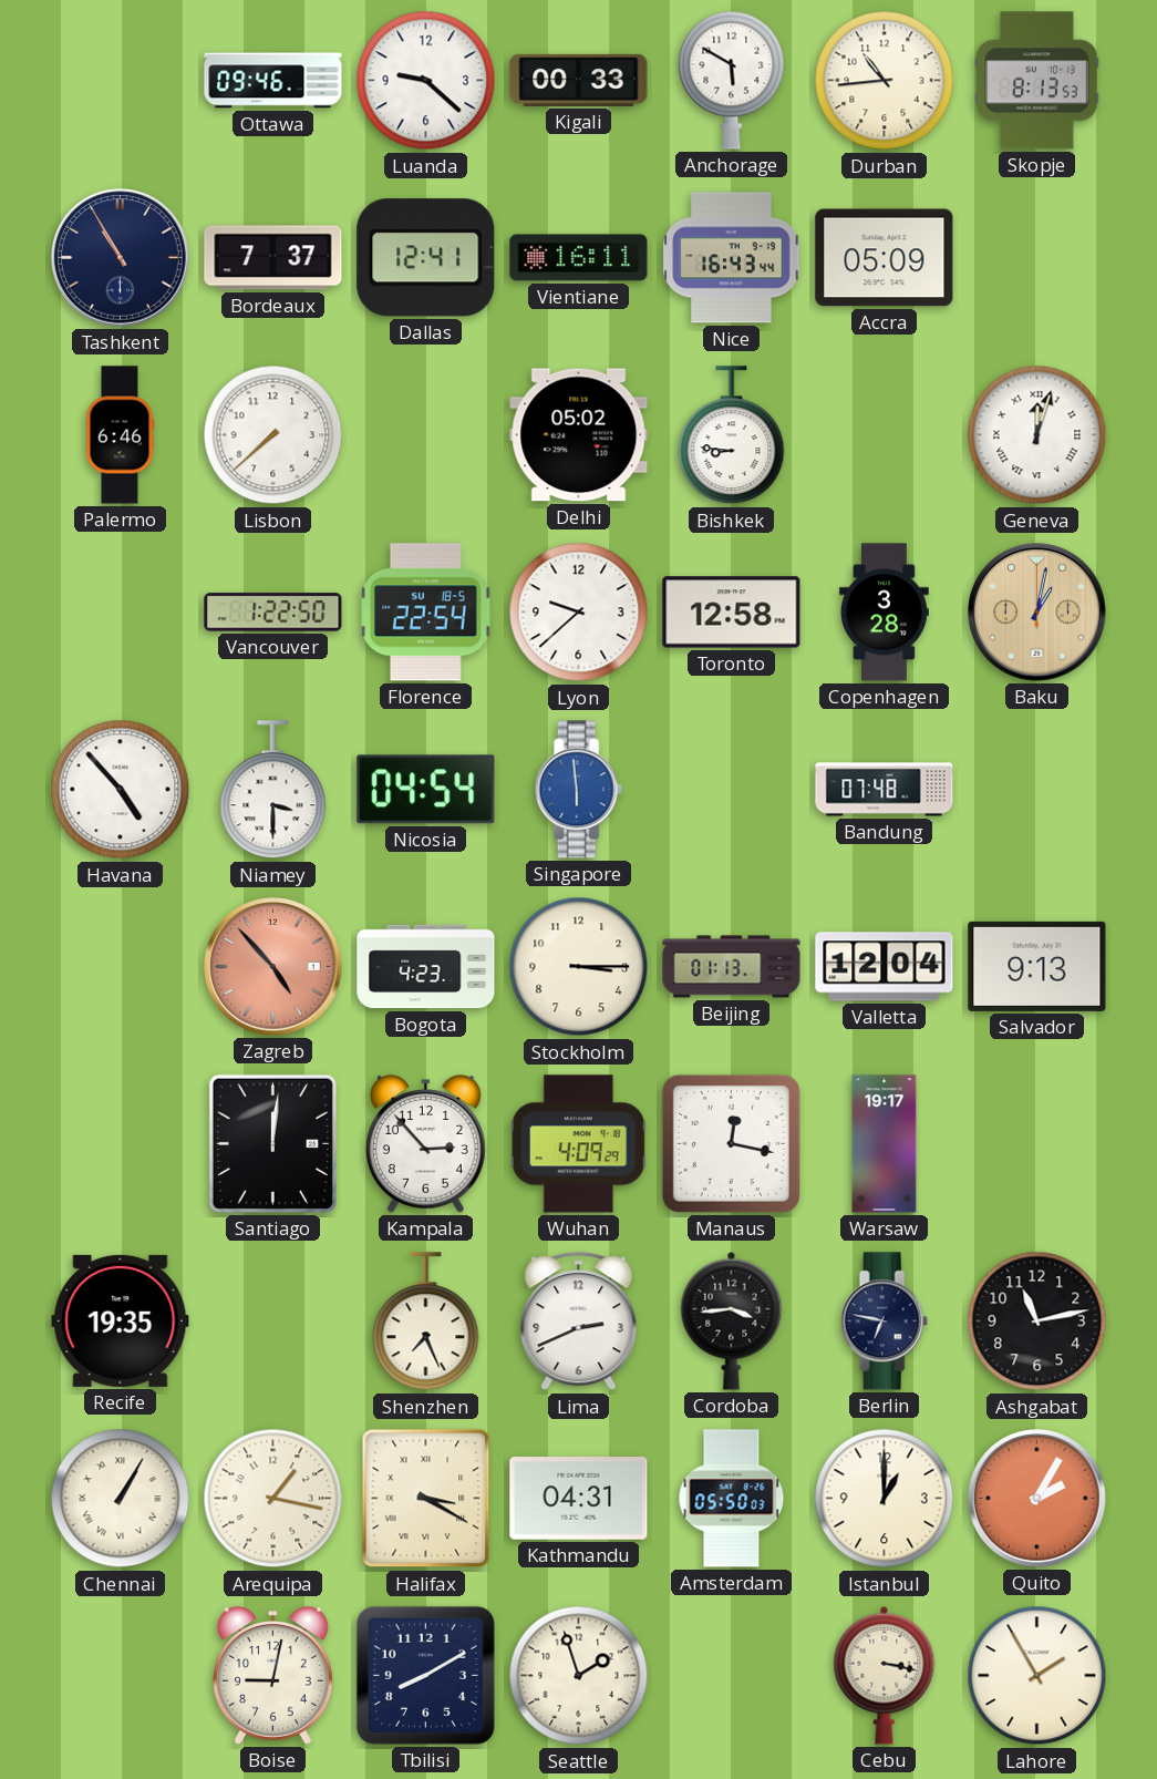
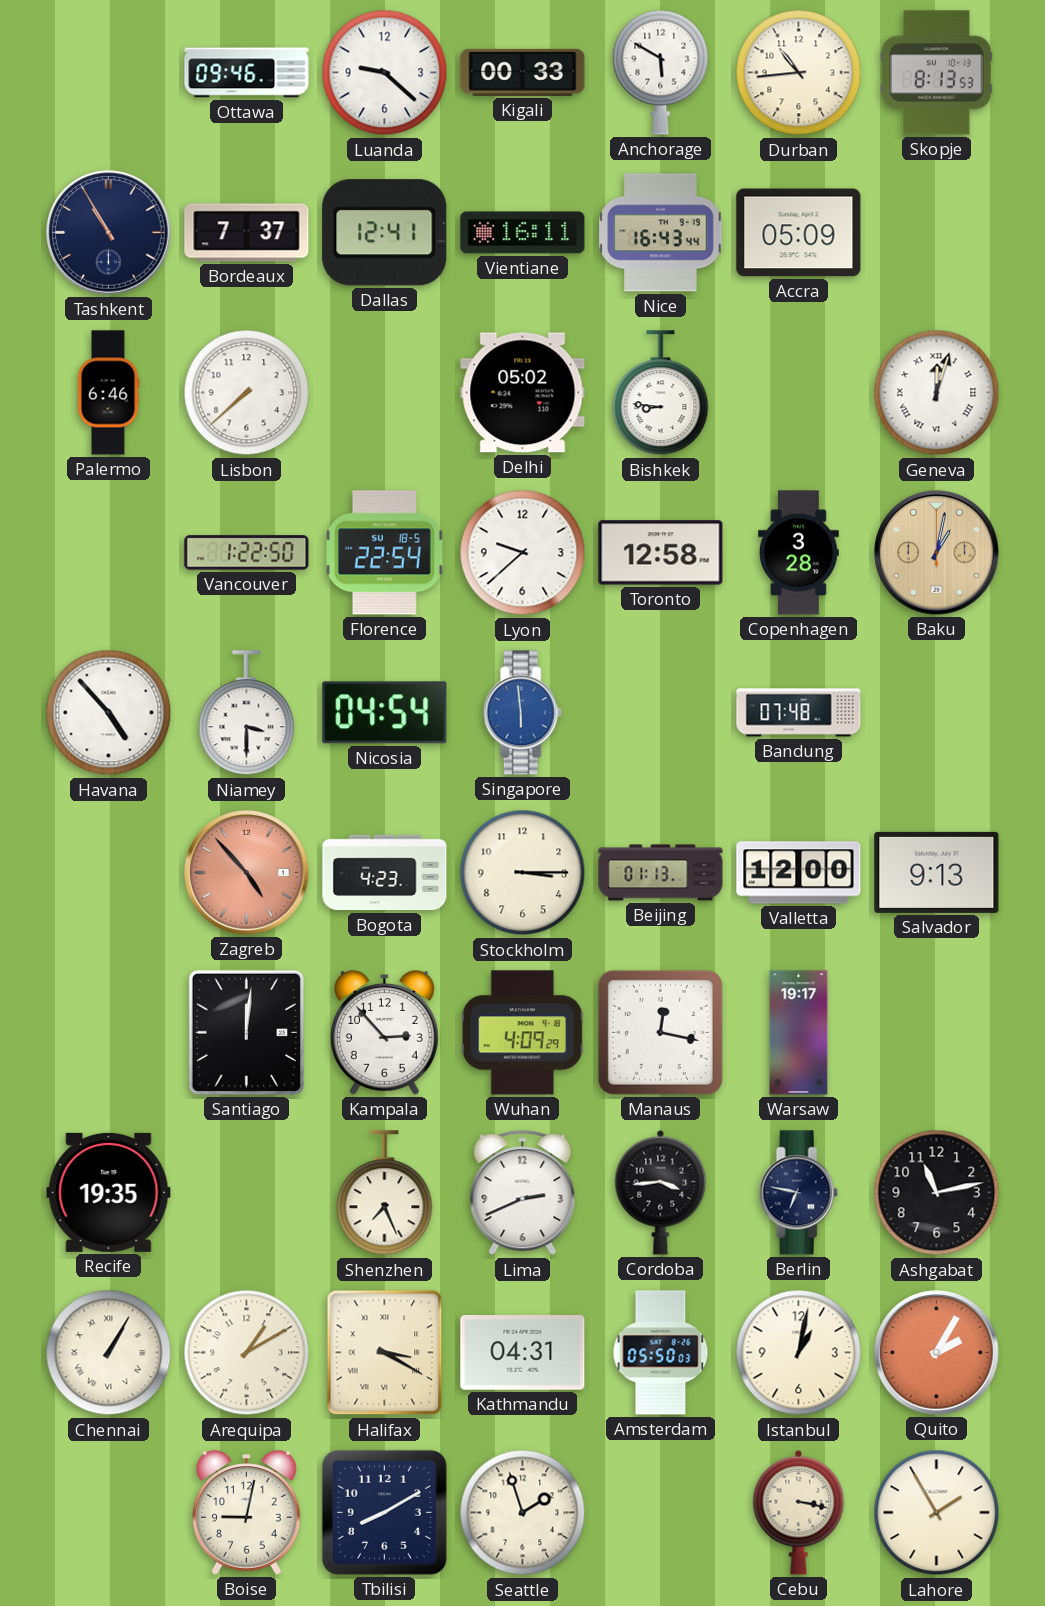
Valletta: 12:04 -> 12:00 (799, 873)
Arequipa: 1:17 -> 1:10 (247, 1353)
Istanbul: 1:00 -> 1:02 (799, 1353)
